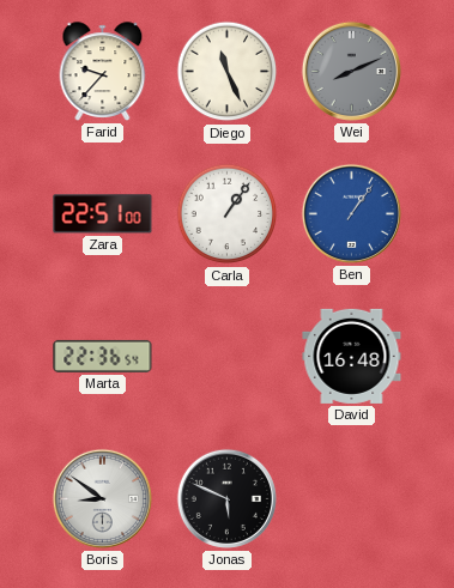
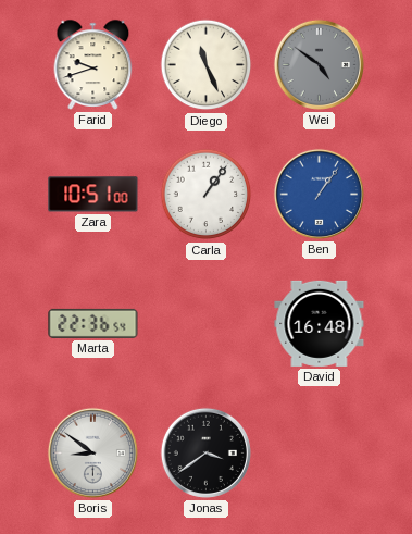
Farid: 9:37 -> 9:42 (93, 65)
Wei: 8:11 -> 4:51 (319, 64)
Zara: 22:51 -> 10:51 (93, 195)
Jonas: 5:49 -> 3:39 (205, 452)
